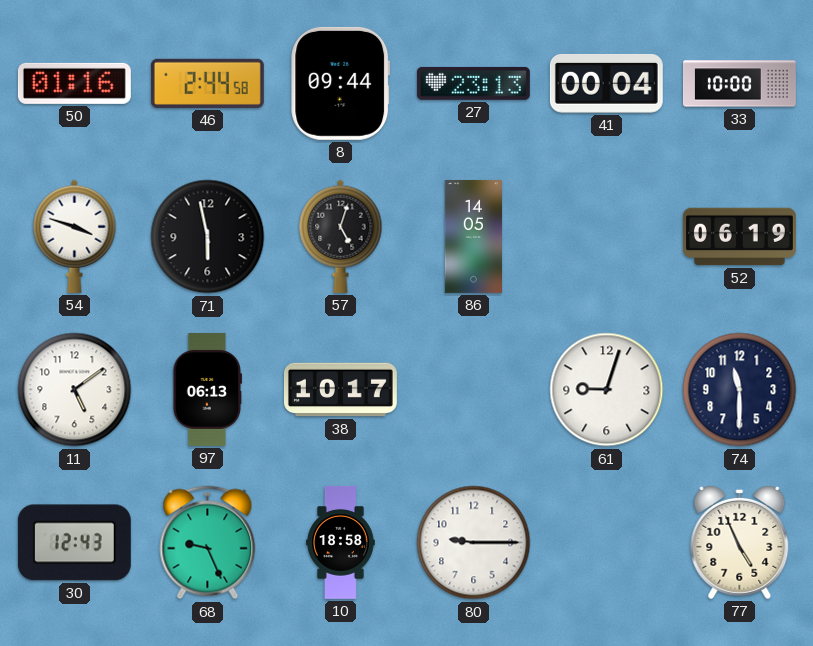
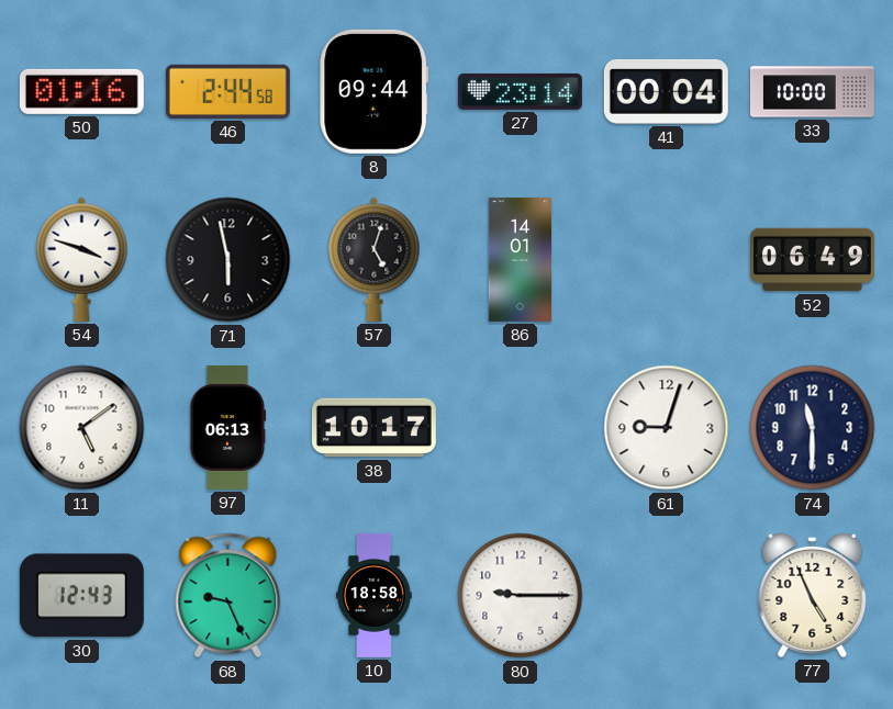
27: 23:13 -> 23:14 (520, 91)
86: 14:05 -> 14:01 (520, 259)
52: 06:19 -> 06:49 (812, 260)
